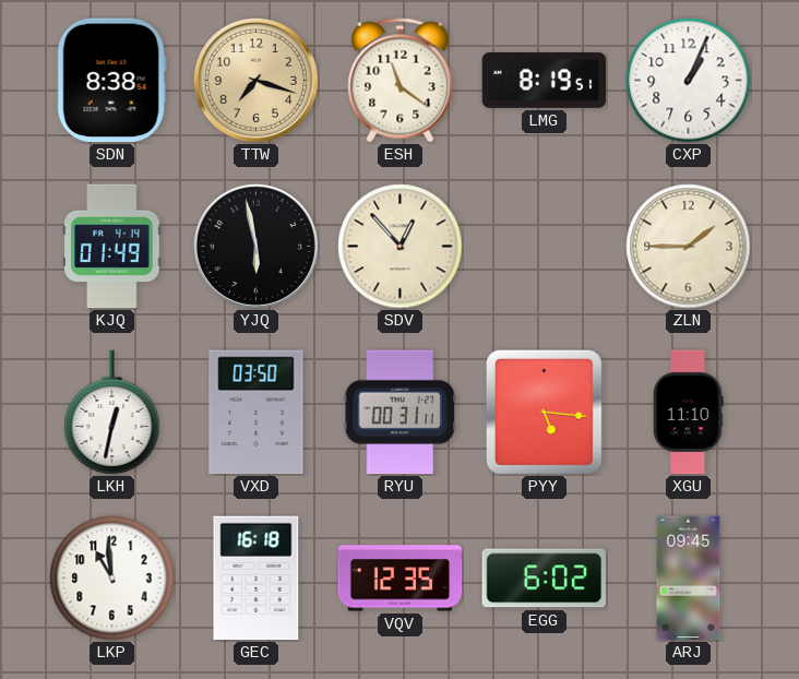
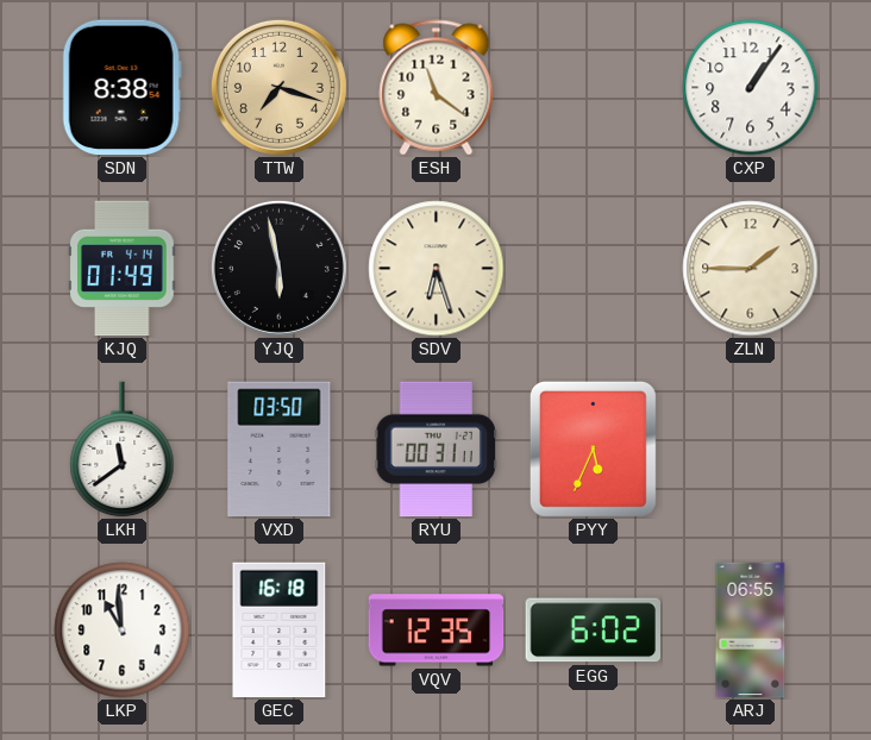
LMG: 8:19 -> none (545, 80)
CXP: 1:04 -> 1:06 (751, 88)
SDV: 12:53 -> 6:27 (437, 269)
LKH: 12:32 -> 11:39 (123, 450)
PYY: 5:16 -> 5:34 (593, 449)
XGU: 11:10 -> none (689, 413)
ARJ: 09:45 -> 06:55 (751, 631)
